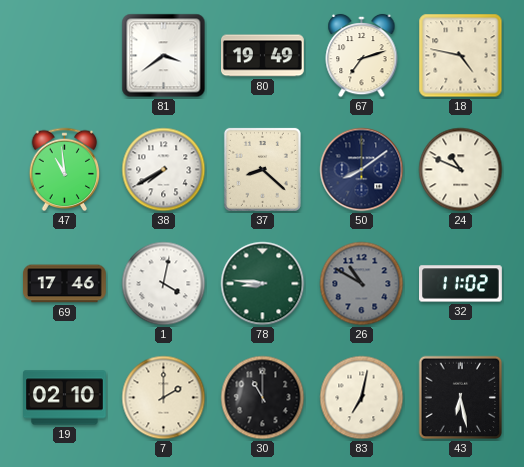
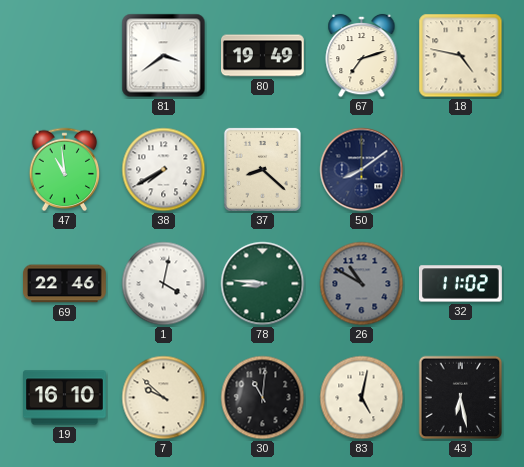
24: 10:49 -> none (461, 170)
69: 17:46 -> 22:46 (65, 284)
19: 02:10 -> 16:10 (65, 398)
7: 2:00 -> 9:52 (164, 398)
30: 11:00 -> 11:01 (263, 398)
83: 7:02 -> 5:02 (362, 398)
